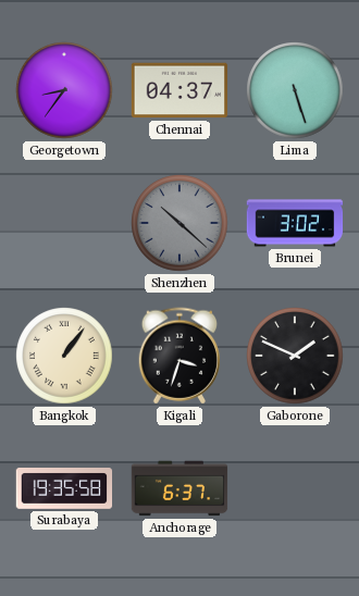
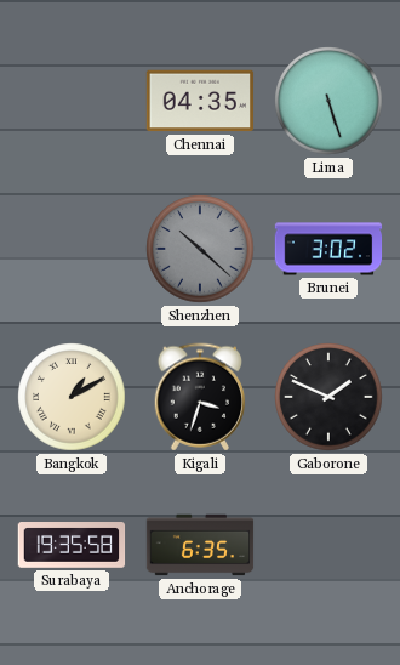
Georgetown: 8:36 -> none (64, 90)
Chennai: 04:37 -> 04:35 (200, 101)
Bangkok: 1:06 -> 1:10 (72, 397)
Anchorage: 6:37 -> 6:35 (200, 545)
